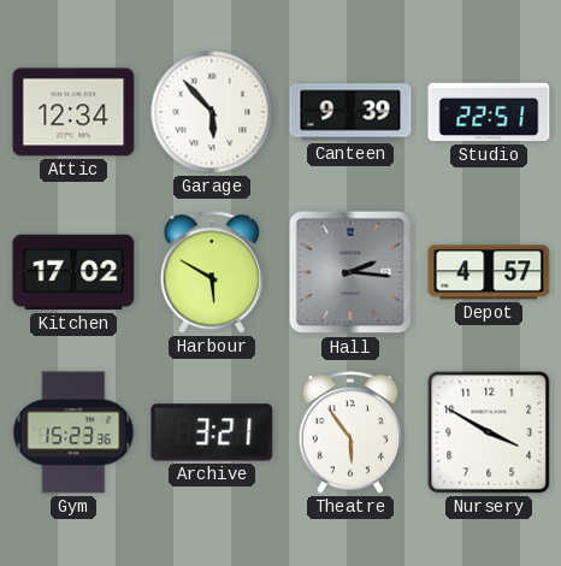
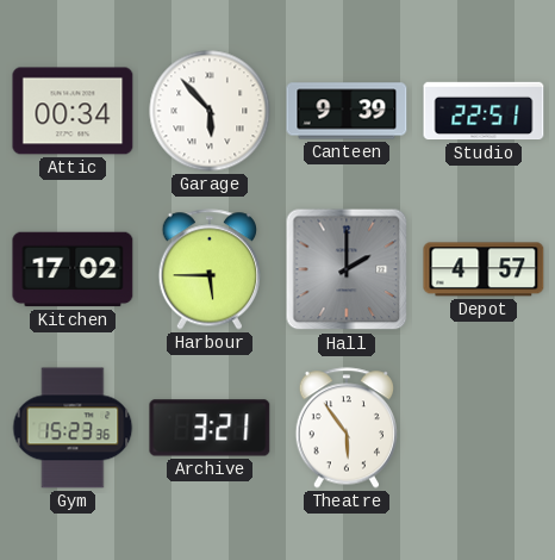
Attic: 12:34 -> 00:34 (73, 111)
Harbour: 5:50 -> 5:45 (208, 269)
Hall: 2:16 -> 2:00 (347, 269)
Nursery: 3:50 -> none (489, 432)
